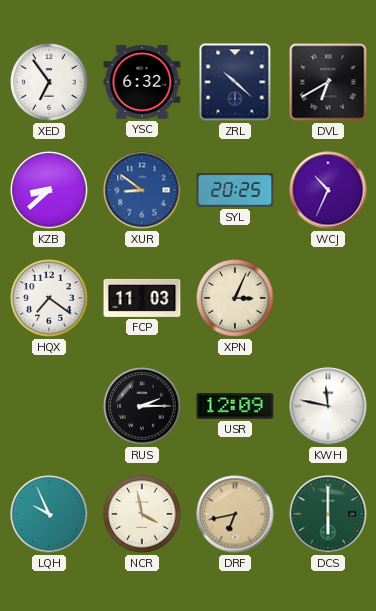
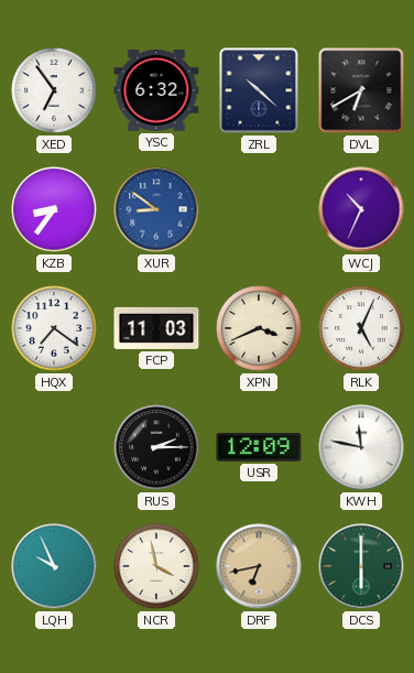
KZB: 8:38 -> 8:36 (54, 209)
SYL: 20:25 -> none (235, 190)
XPN: 3:04 -> 3:41 (259, 328)
RLK: none -> 5:04 (361, 328)
